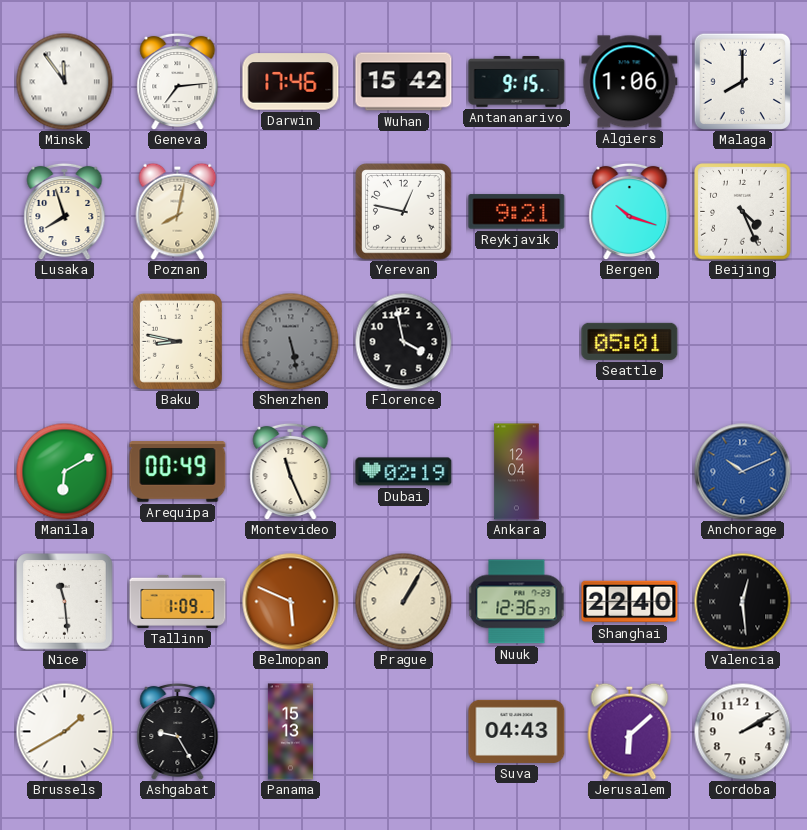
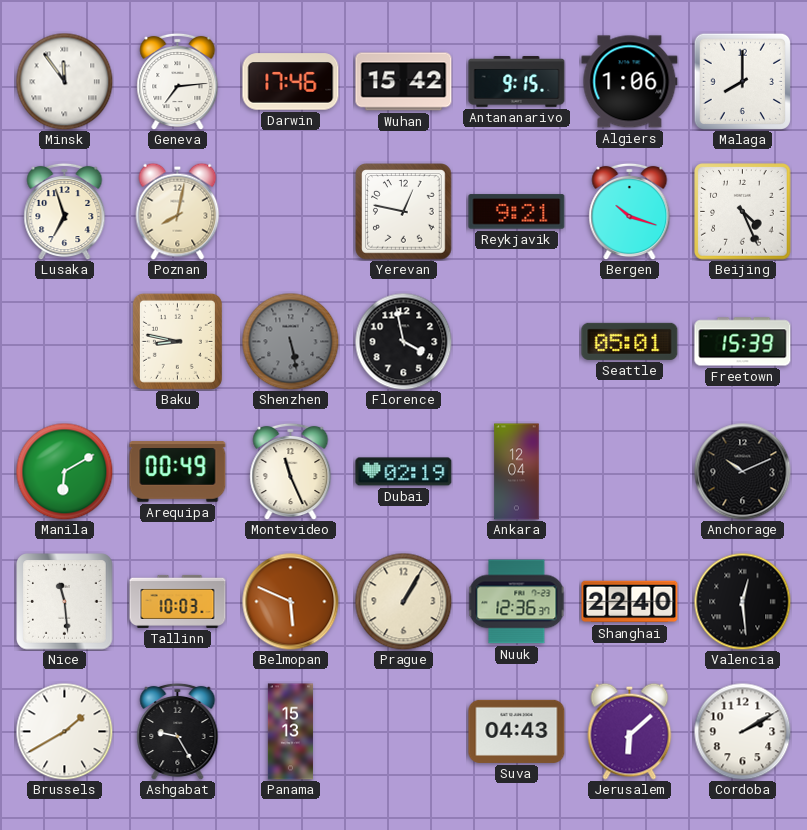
Lusaka: 7:57 -> 6:57 (65, 211)
Freetown: none -> 15:39 (743, 342)
Anchorage dial: blue -> black (743, 472)
Tallinn: 1:09 -> 10:03 (178, 601)
